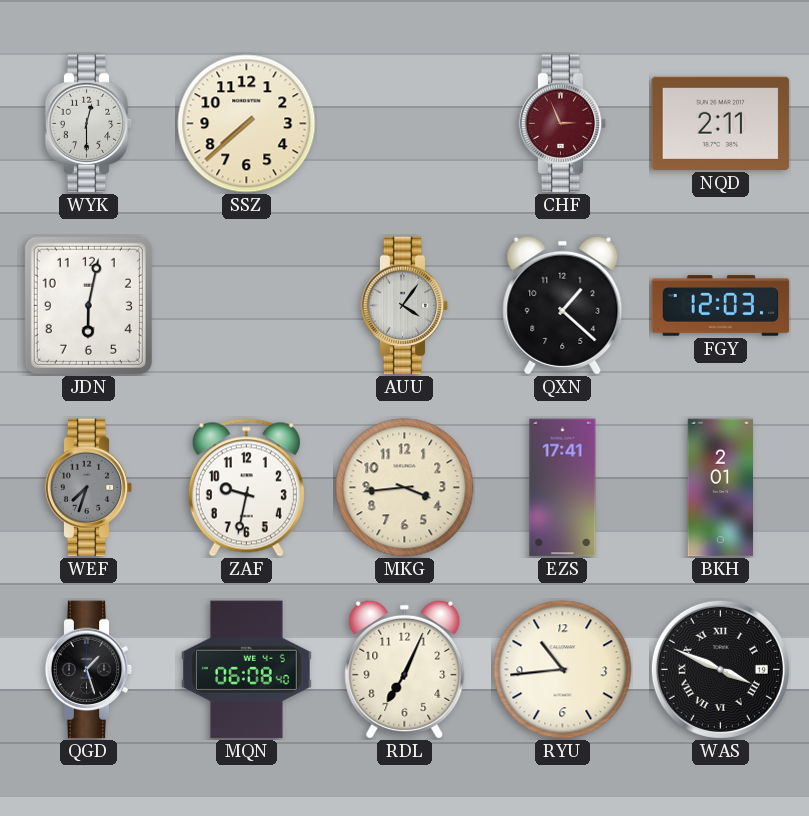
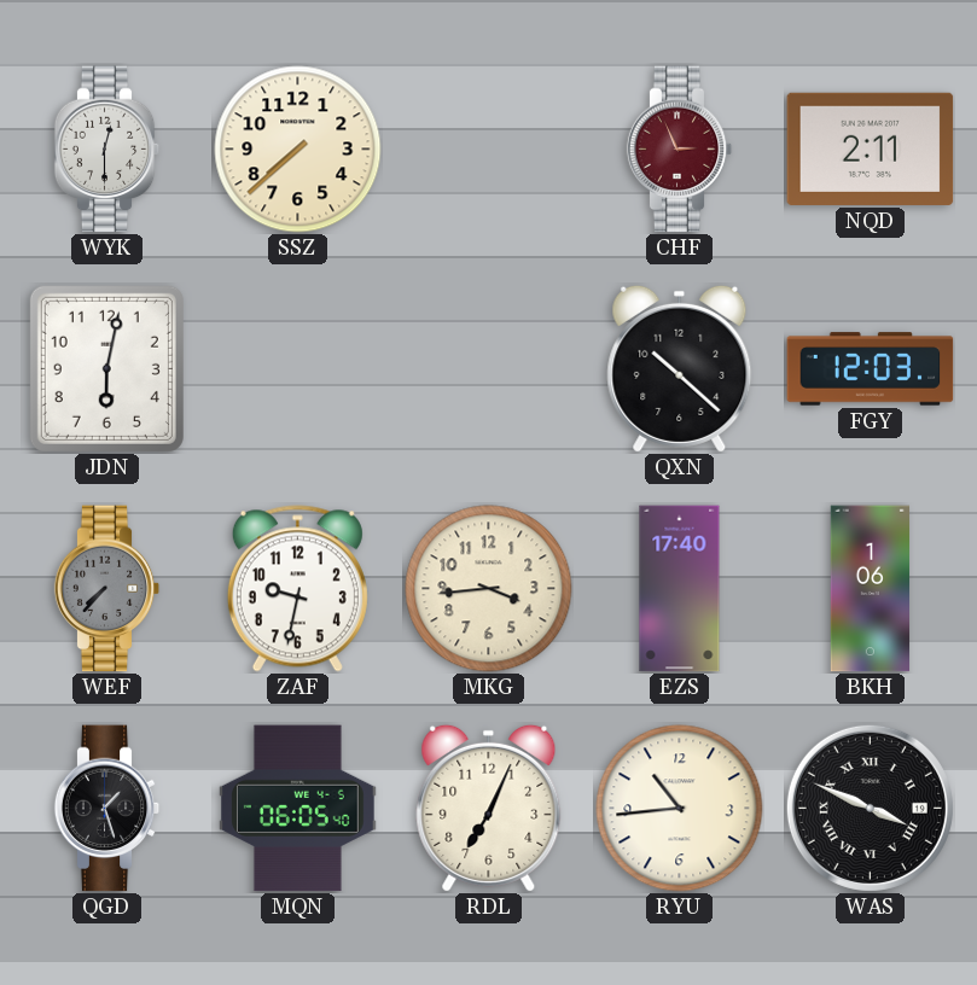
AUU: 4:06 -> none (405, 306)
QXN: 1:22 -> 10:22 (680, 368)
WEF: 7:33 -> 7:37 (107, 589)
EZS: 17:41 -> 17:40 (680, 589)
BKH: 2:01 -> 1:06 (871, 589)
MQN: 06:08 -> 06:05 (297, 809)
